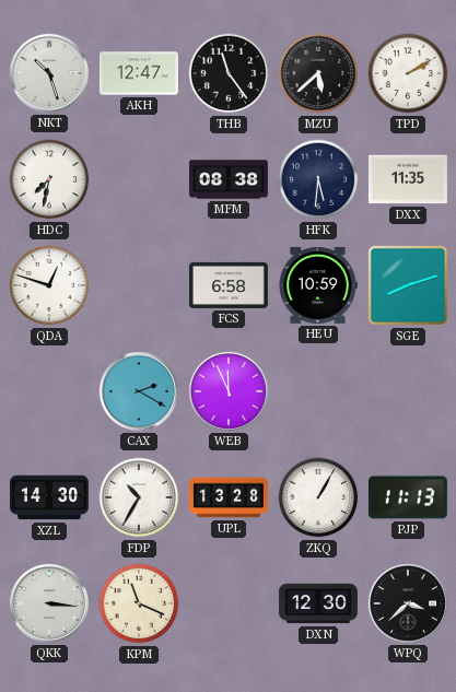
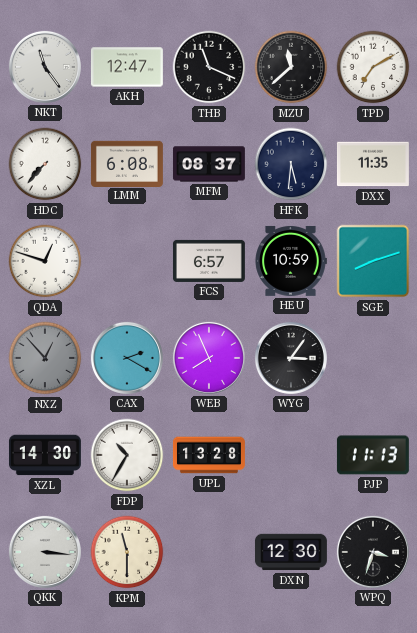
NKT: 10:27 -> 11:24 (45, 67)
THB: 11:24 -> 11:19 (209, 67)
MZU: 5:38 -> 11:38 (291, 67)
TPD: 2:10 -> 7:10 (373, 67)
HDC: 7:32 -> 7:37 (45, 164)
LMM: none -> 6:08 (127, 163)
MFM: 08:38 -> 08:37 (209, 164)
FCS: 6:58 -> 6:57 (209, 261)
NXZ: none -> 12:53 (45, 358)
WEB: 11:56 -> 7:56 (209, 358)
WYG: none -> 3:06 (291, 358)
ZKQ: 1:05 -> none (318, 497)
KPM: 11:19 -> 11:30 (127, 552)
WPQ: 3:38 -> 3:33 (373, 552)
